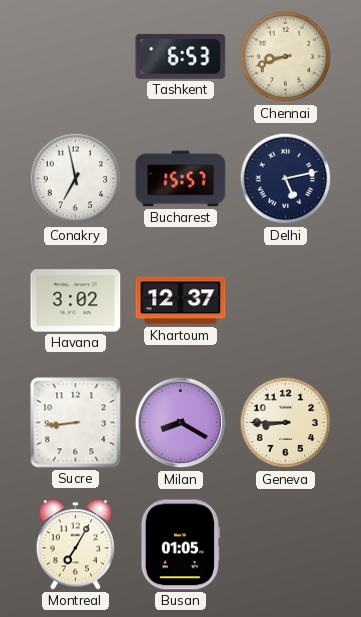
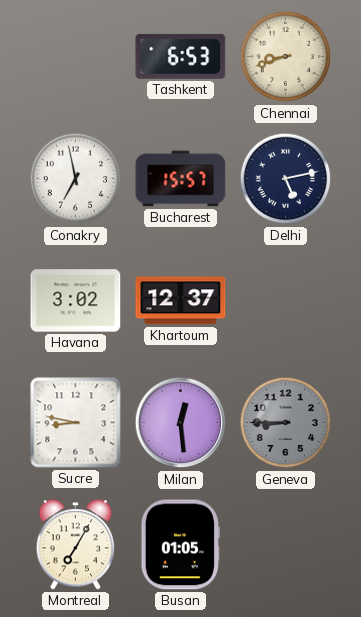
Sucre: 8:44 -> 8:47 (76, 423)
Milan: 8:20 -> 12:29 (181, 423)
Geneva dial: cream -> grey (286, 423)
